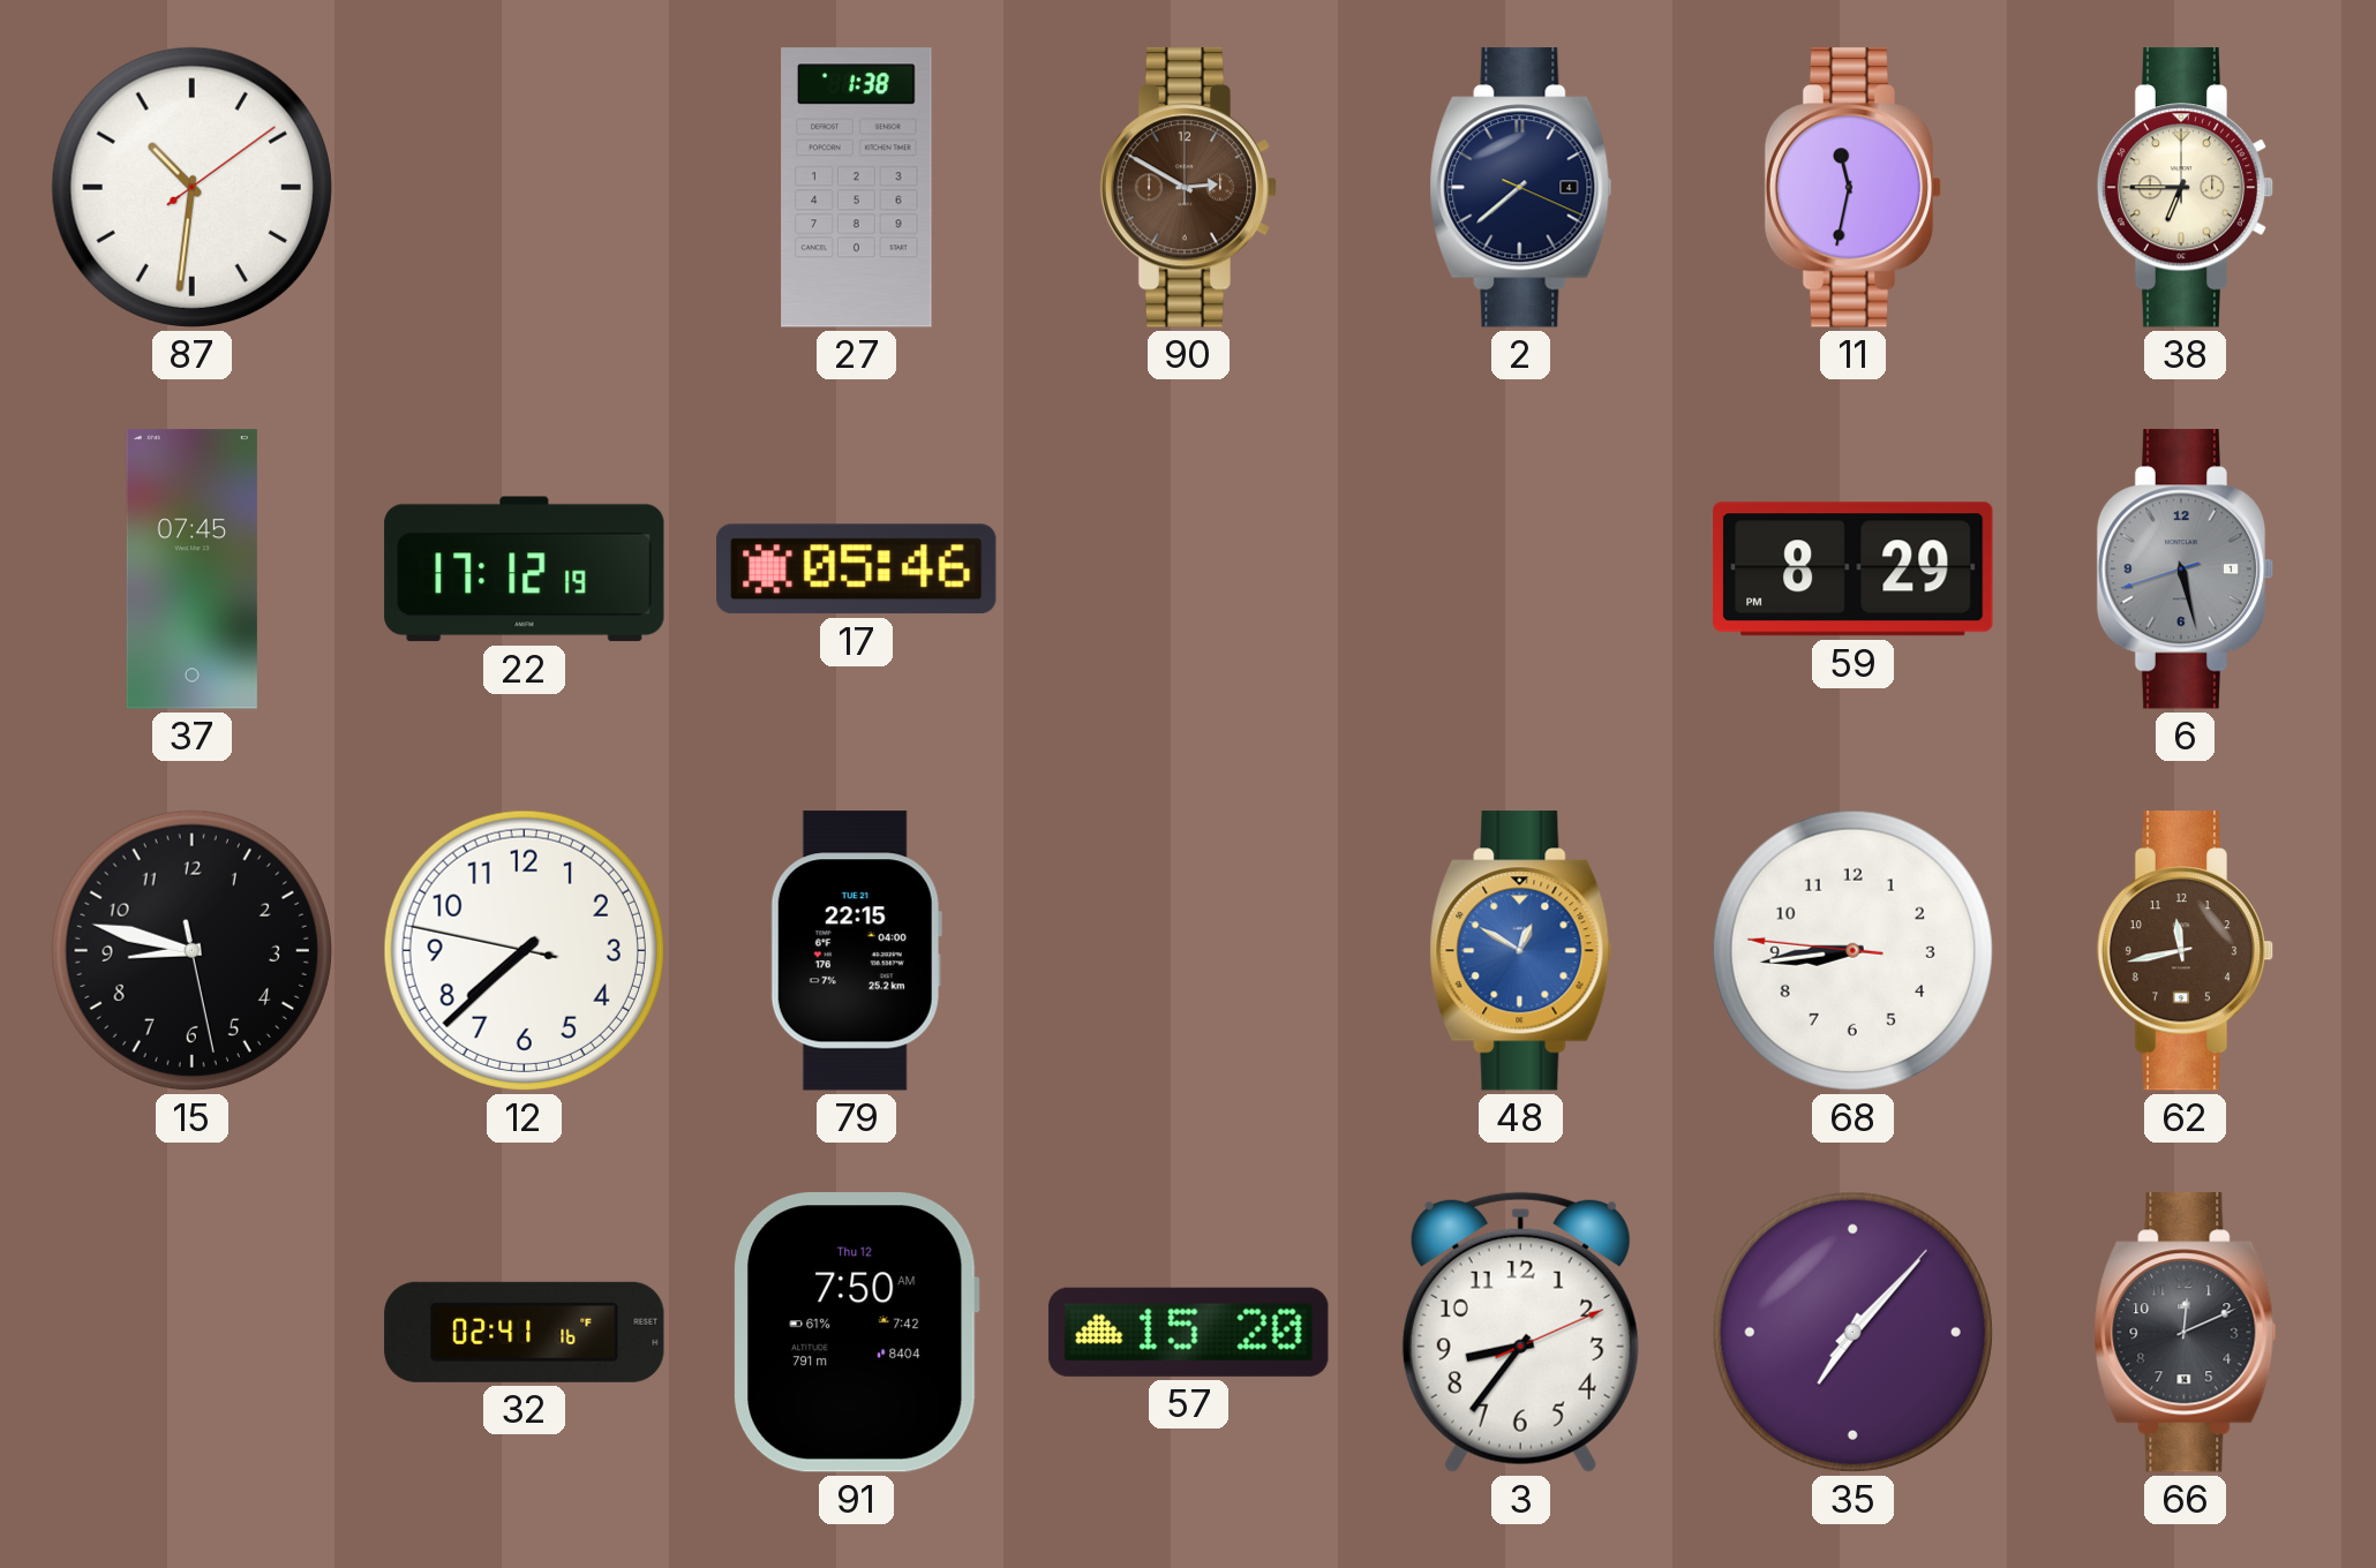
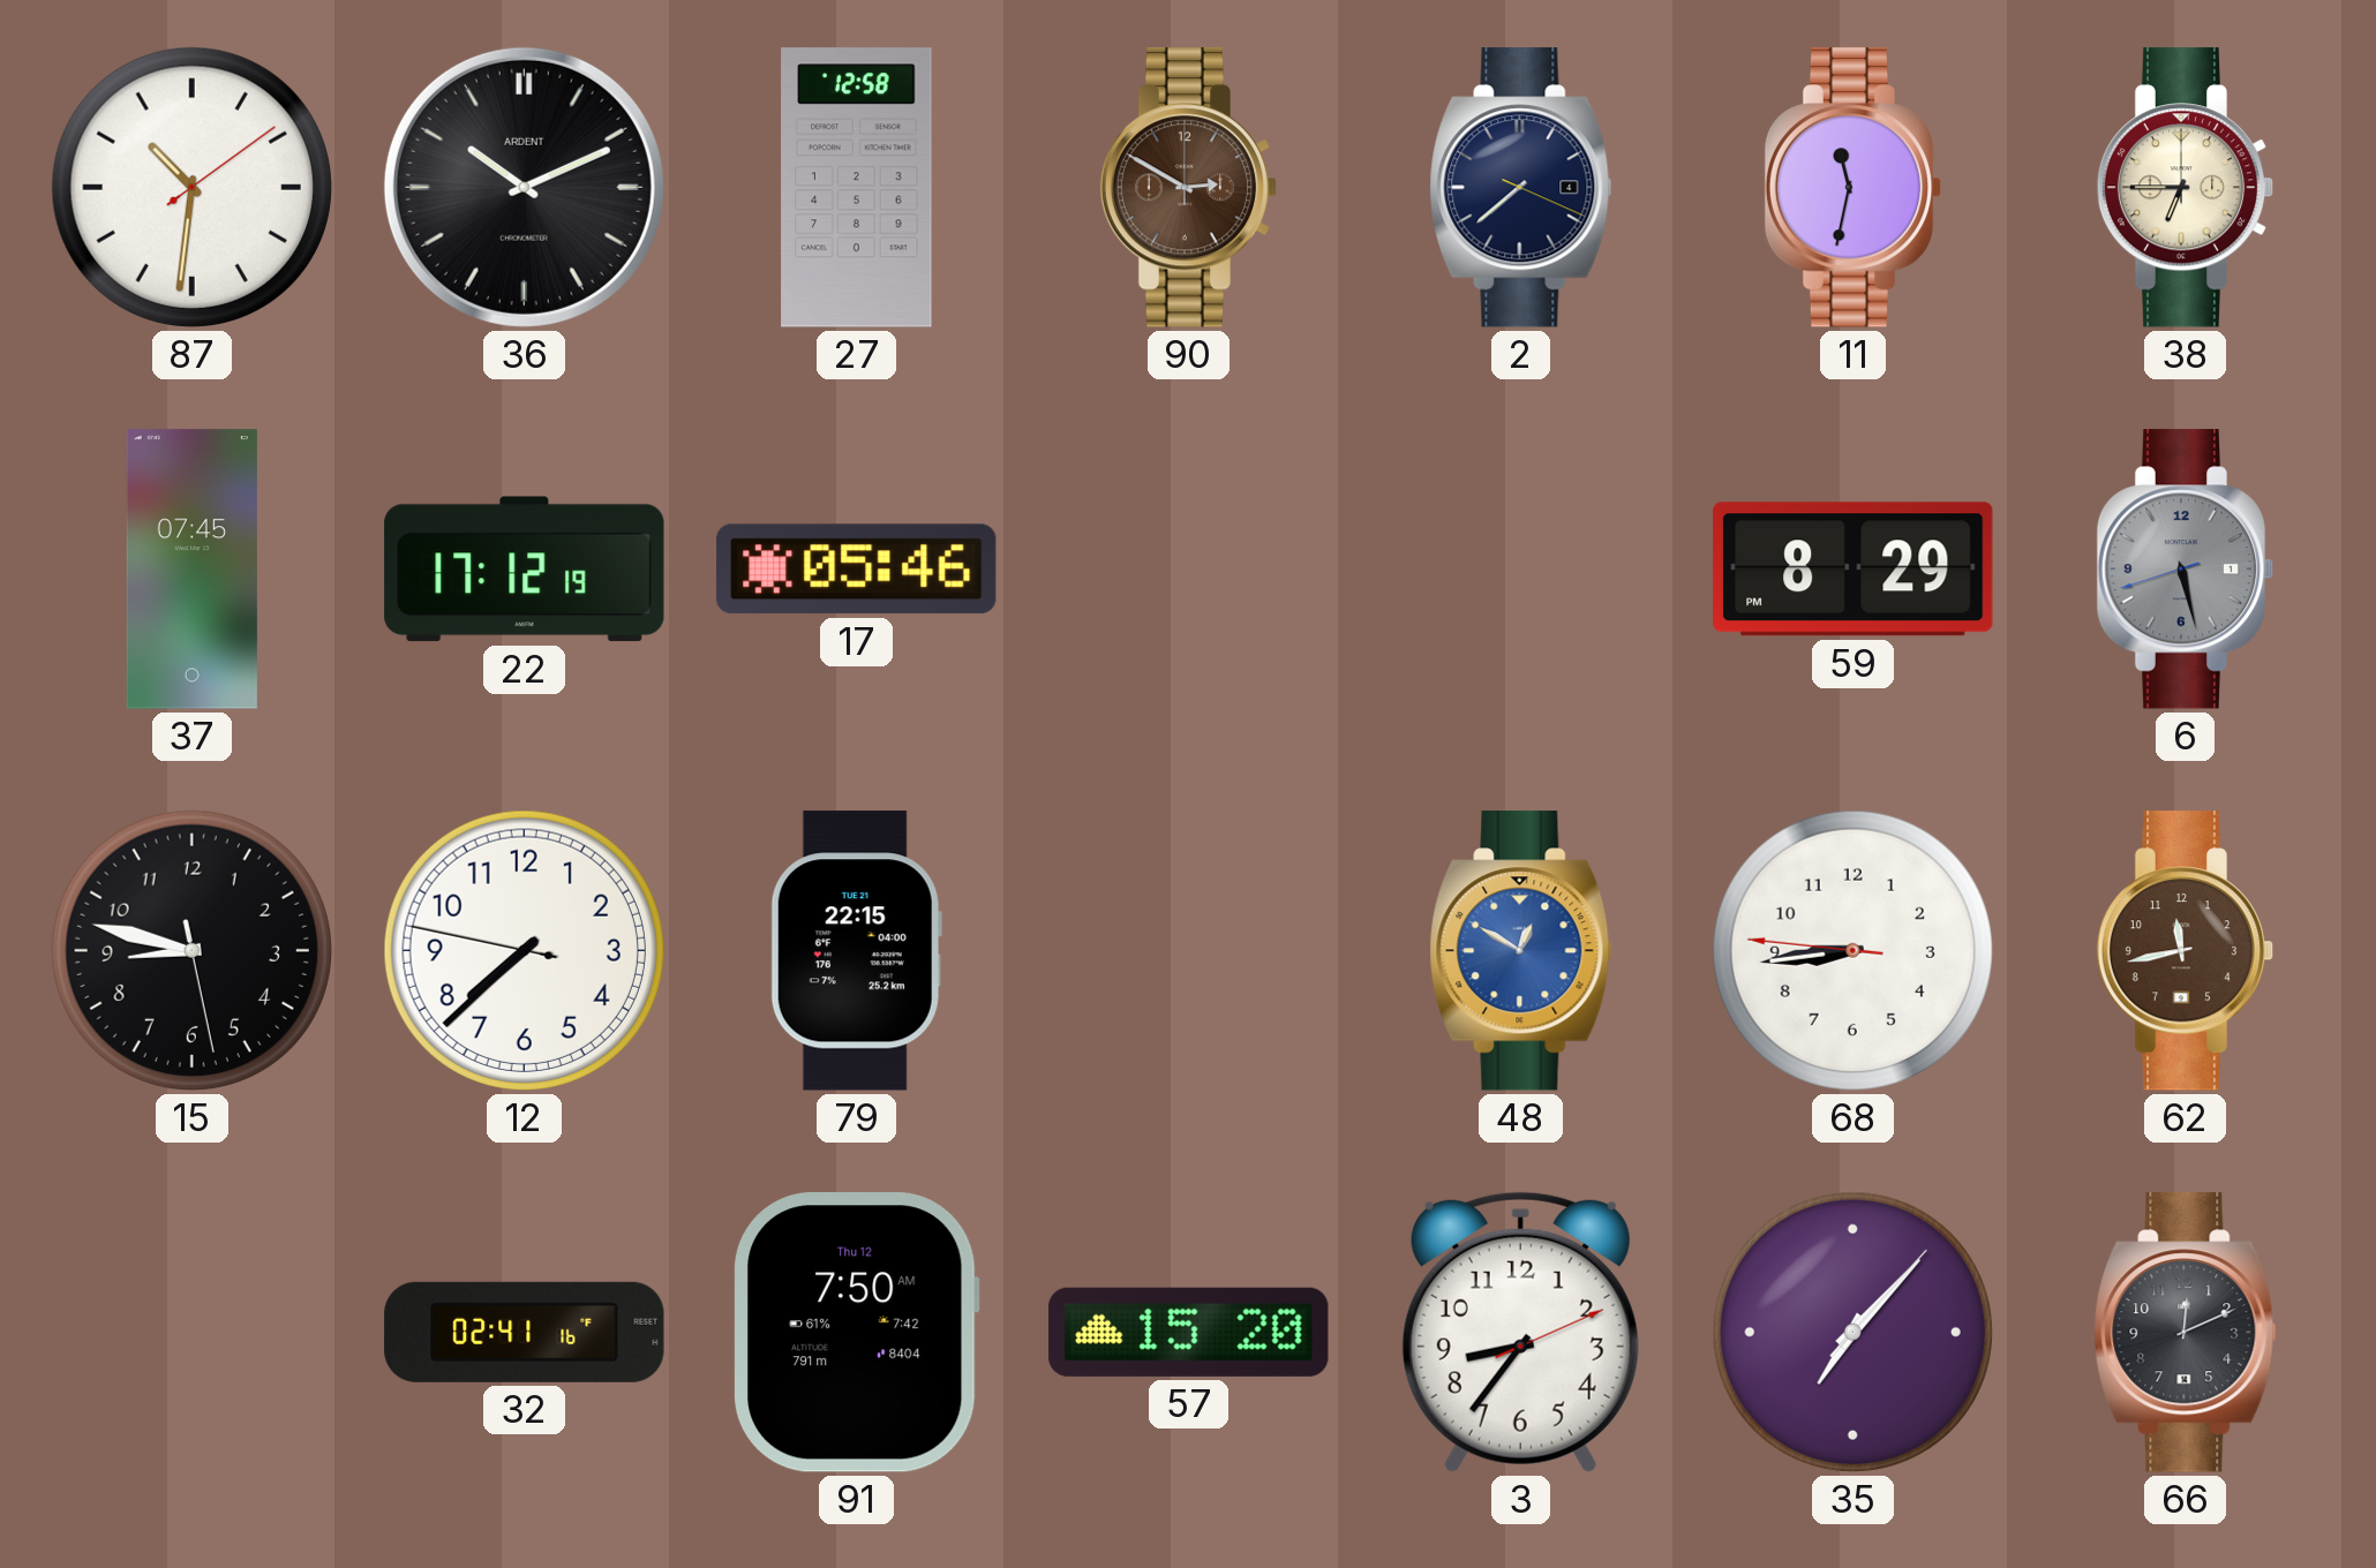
36: none -> 10:11 (524, 187)
27: 1:38 -> 12:58 (857, 188)
